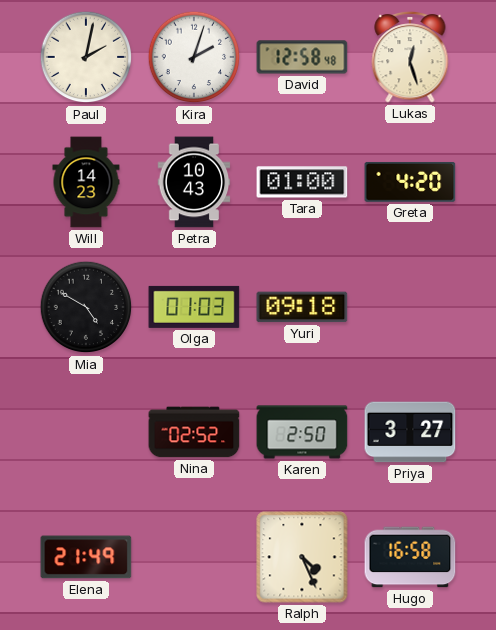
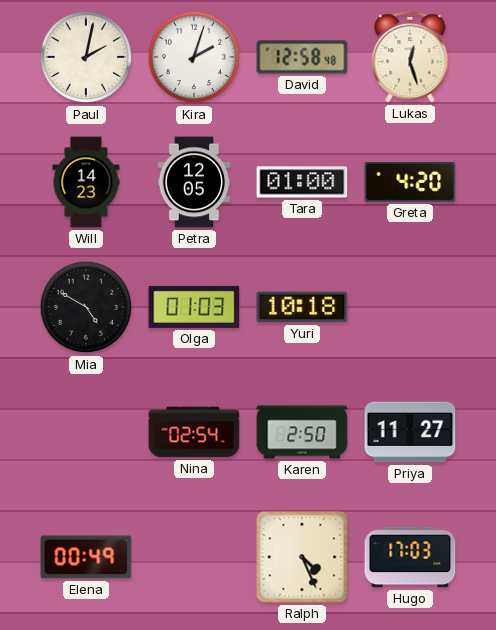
Petra: 10:43 -> 12:05 (194, 182)
Yuri: 09:18 -> 10:18 (302, 307)
Nina: 02:52 -> 02:54 (194, 432)
Priya: 3:27 -> 11:27 (410, 432)
Elena: 21:49 -> 00:49 (86, 557)
Hugo: 16:58 -> 17:03 (410, 557)
